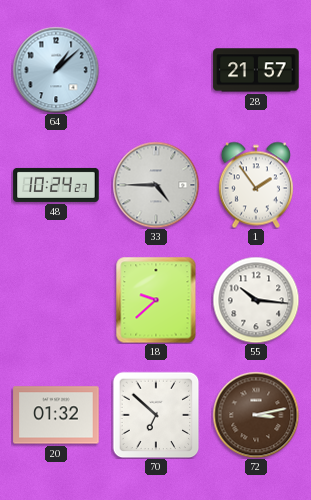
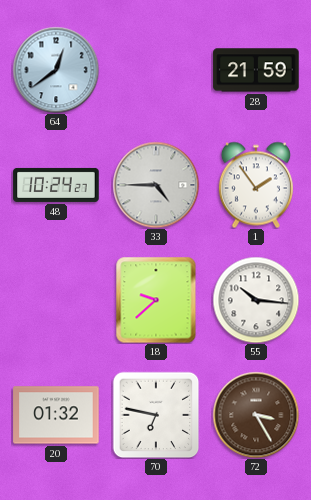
64: 1:08 -> 12:39 (56, 70)
28: 21:57 -> 21:59 (256, 70)
70: 6:52 -> 6:47 (156, 415)
72: 3:13 -> 3:25 (256, 415)
